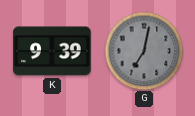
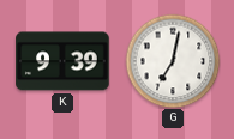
G dial: grey -> white (173, 61)
